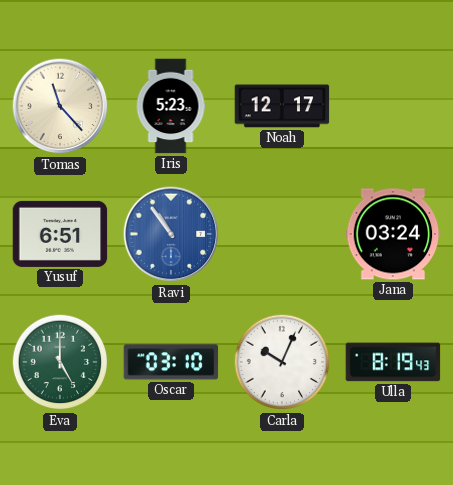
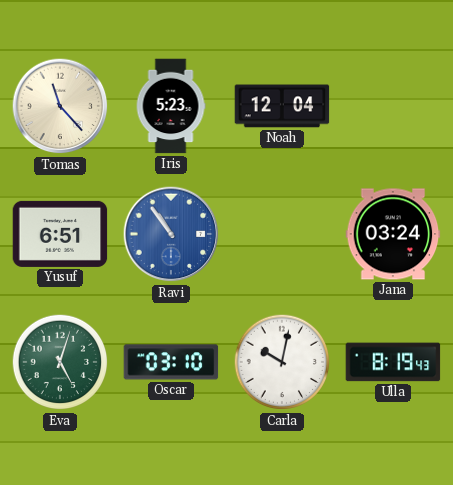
Noah: 12:17 -> 12:04 (282, 106)
Eva: 5:00 -> 5:03 (60, 362)
Carla: 10:04 -> 10:02 (282, 362)
